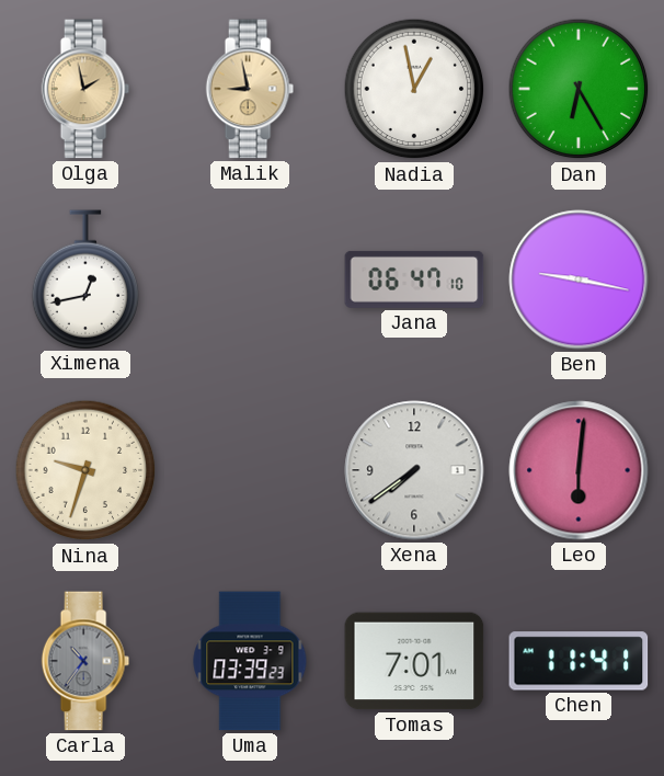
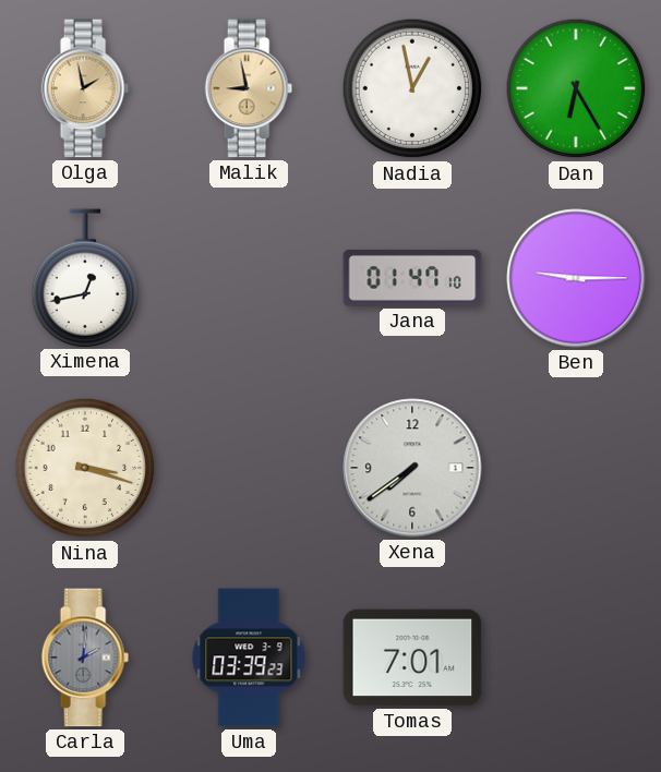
Jana: 06:47 -> 01:47 (412, 278)
Ben: 9:17 -> 9:15 (576, 278)
Nina: 9:33 -> 3:18 (85, 468)
Leo: 6:01 -> none (579, 470)
Carla: 10:36 -> 2:01 (85, 658)
Chen: 11:41 -> none (579, 661)
